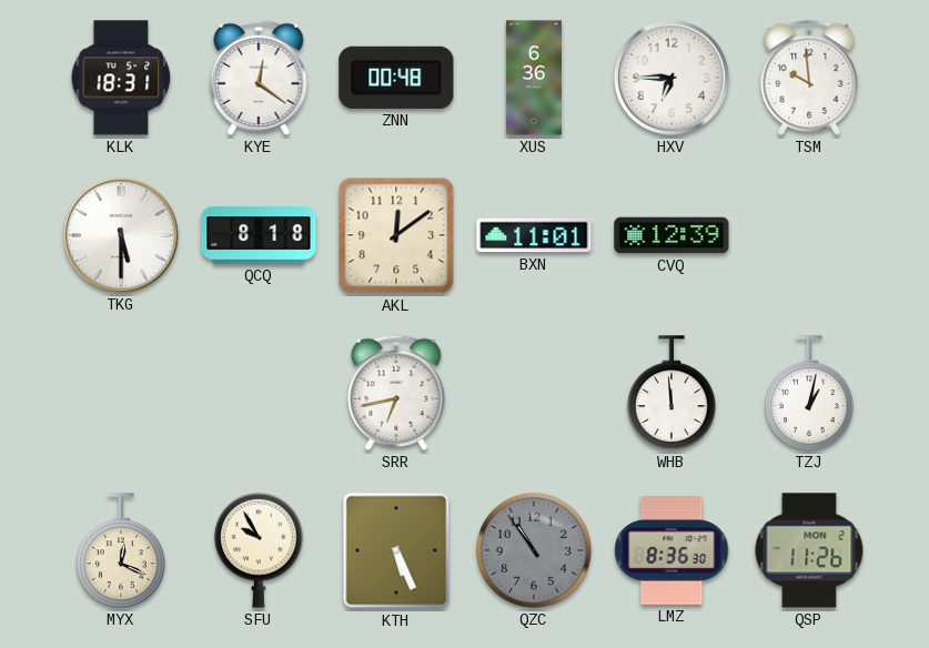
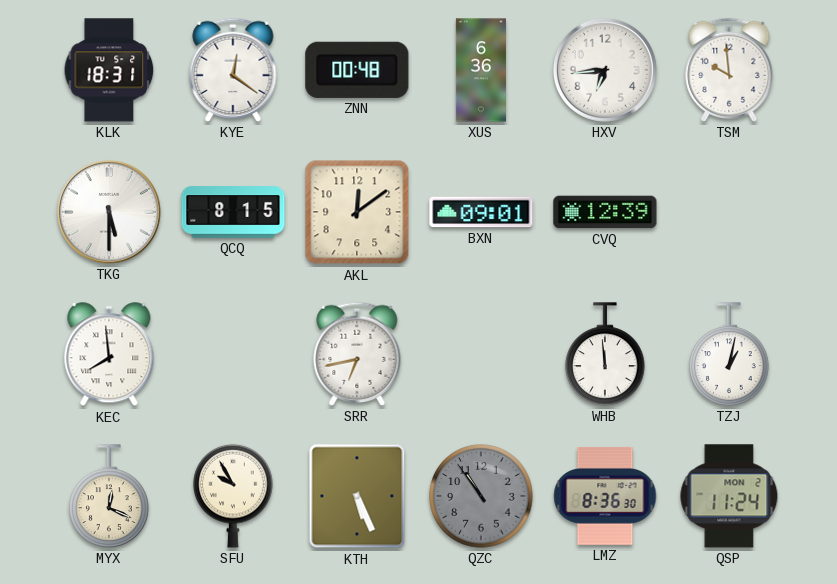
HXV: 6:45 -> 6:44 (605, 70)
QCQ: 8:18 -> 8:15 (233, 212)
BXN: 11:01 -> 09:01 (481, 212)
KEC: none -> 7:59 (109, 355)
QSP: 11:26 -> 11:24 (729, 496)
